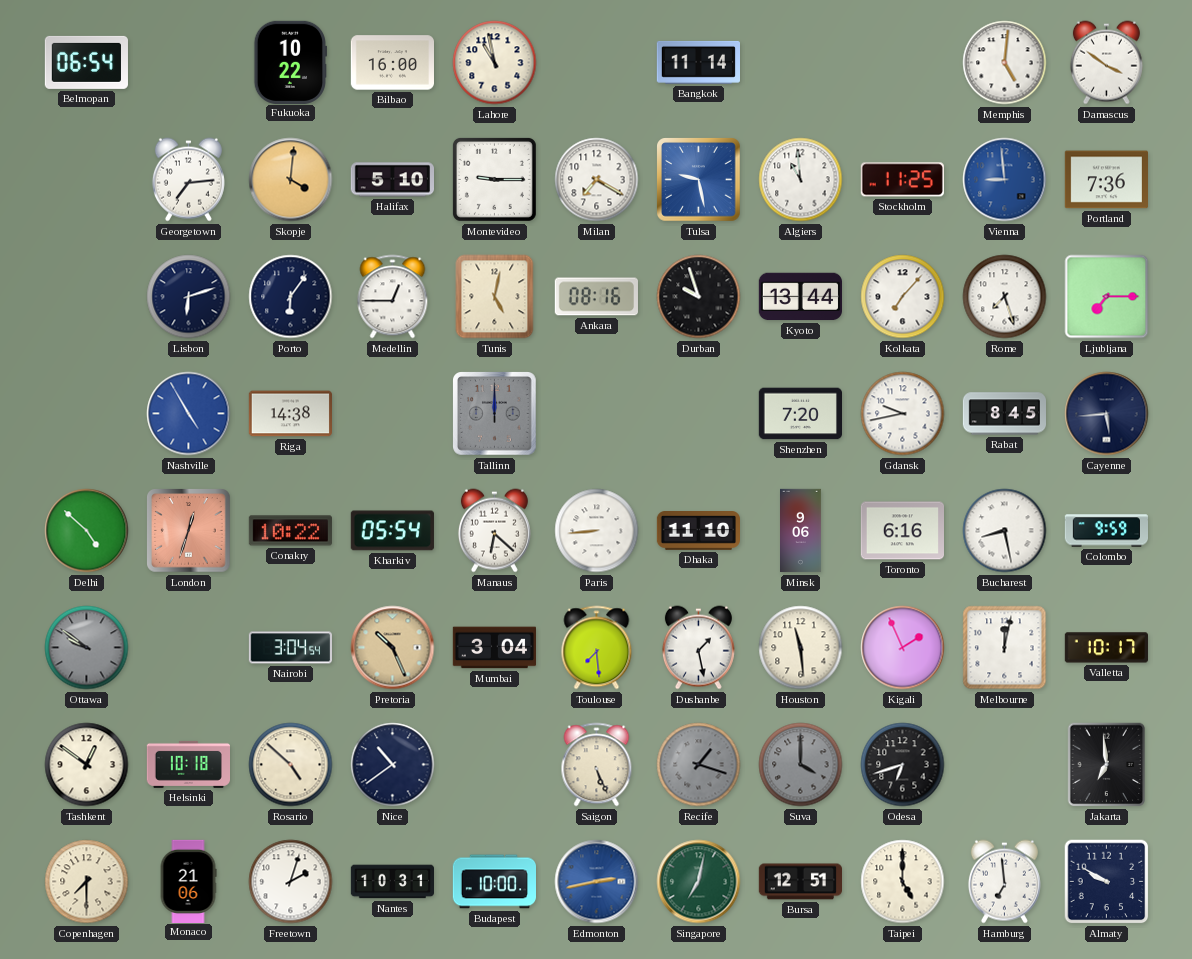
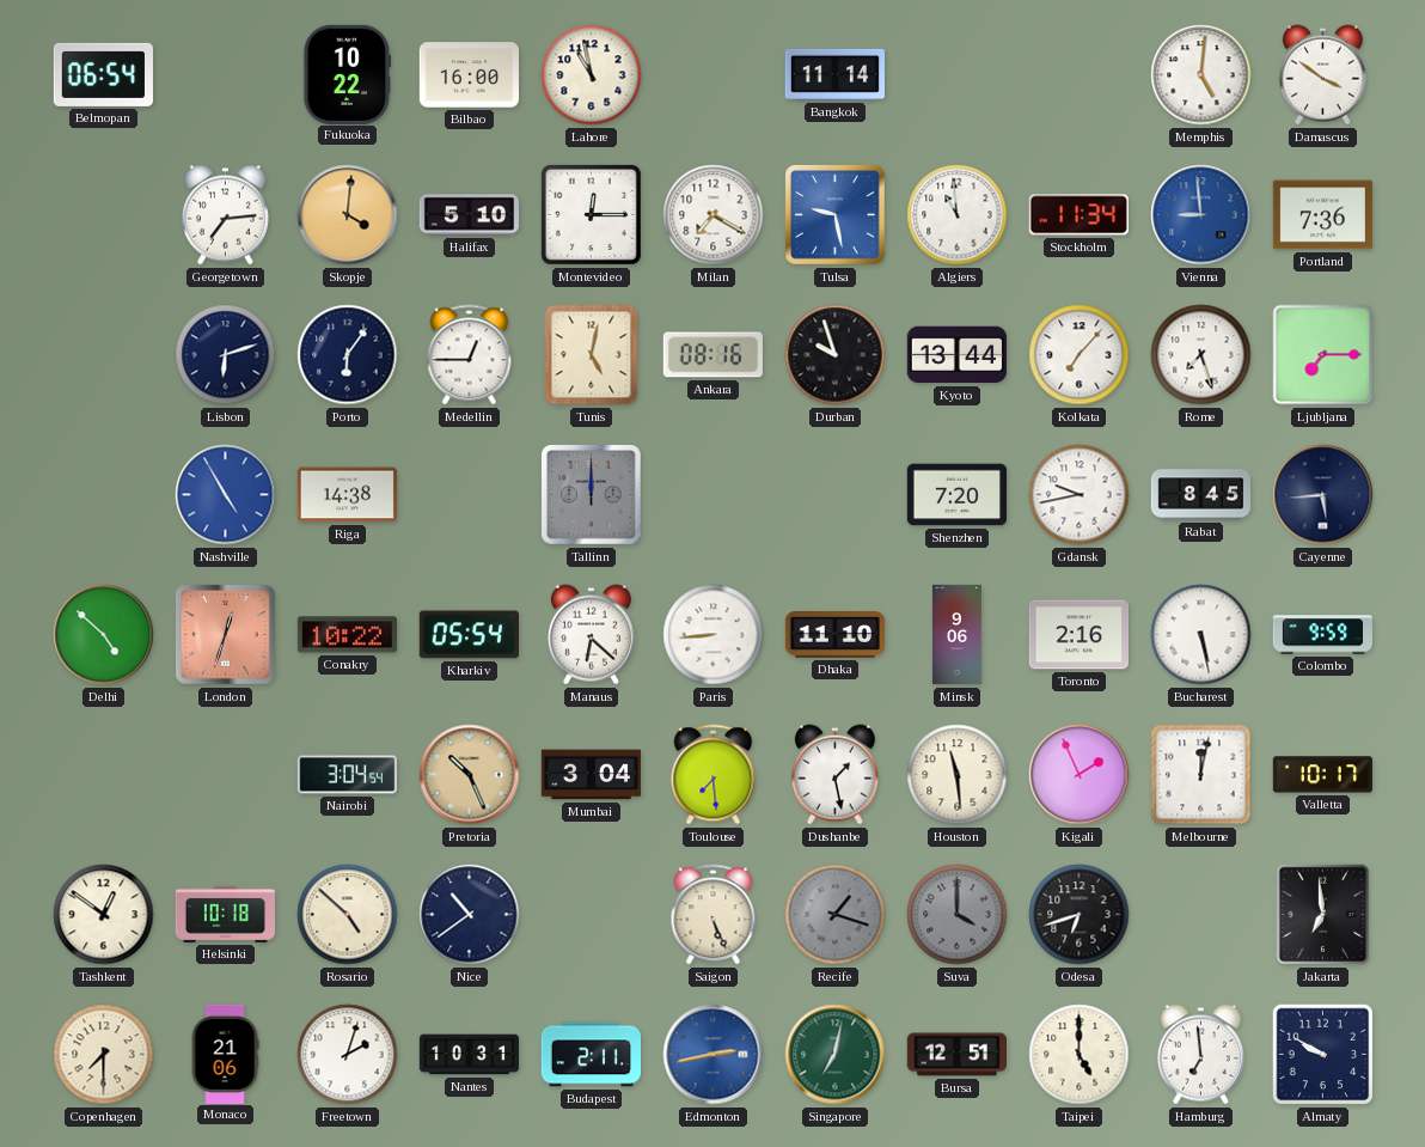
Montevideo: 9:15 -> 12:15 (591, 214)
Stockholm: 11:25 -> 11:34 (1078, 215)
Toronto: 6:16 -> 2:16 (1078, 635)
Bucharest: 8:28 -> 5:28 (1201, 635)
Ottawa: 9:51 -> none (87, 648)
Budapest: 10:00 -> 2:11 (591, 1055)
